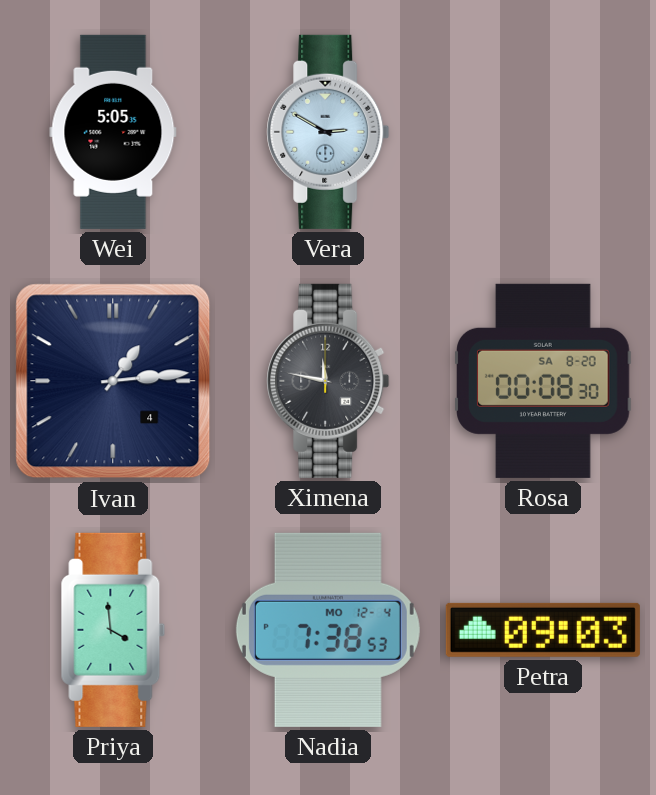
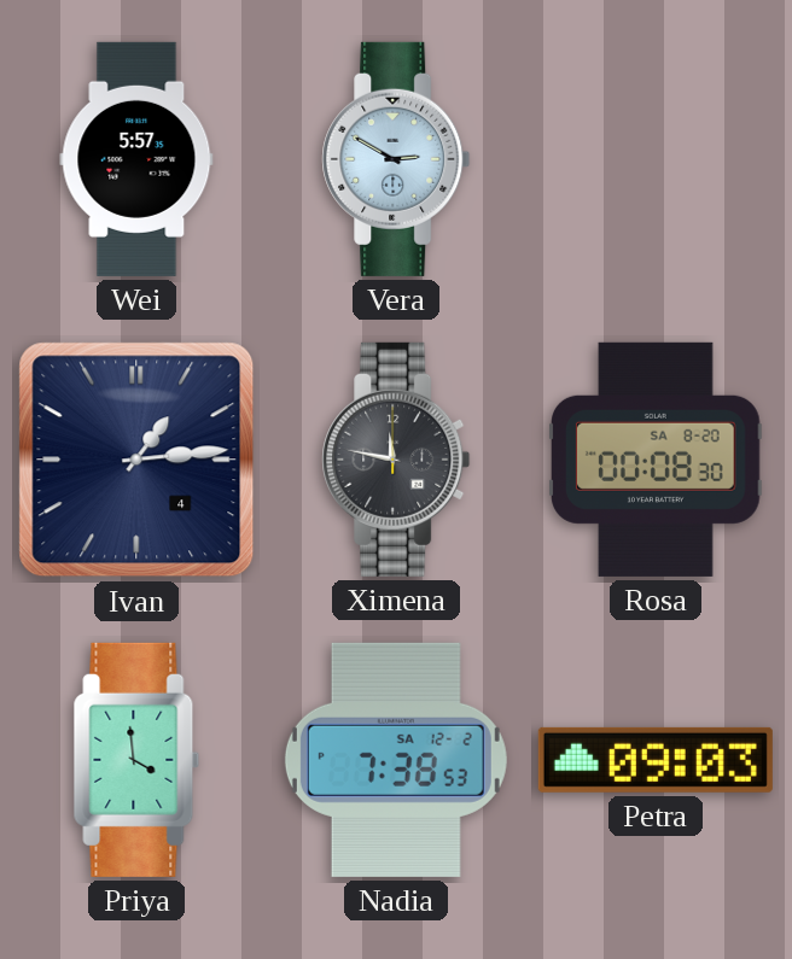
Wei: 5:05 -> 5:57 (136, 159)
Nadia date: MO 12-4 -> SA 12-2 (396, 760)
